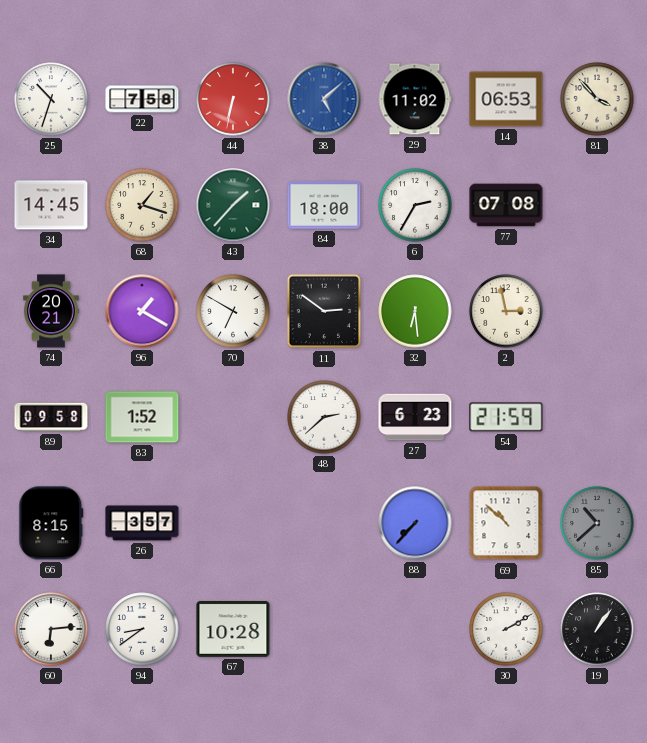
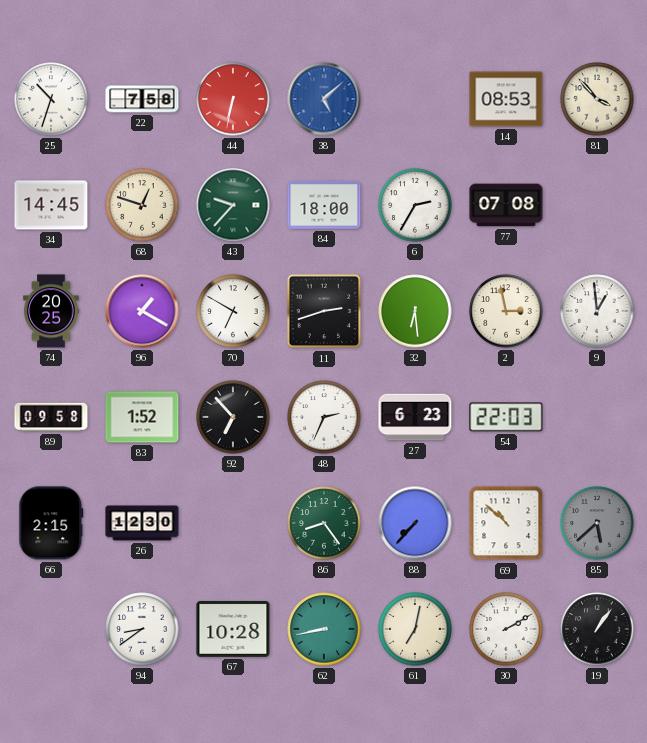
29: 11:02 -> none (415, 99)
14: 06:53 -> 08:53 (506, 99)
68: 1:18 -> 12:48 (142, 205)
43: 1:37 -> 9:37 (233, 205)
74: 20:21 -> 20:25 (51, 311)
11: 2:51 -> 2:42 (324, 311)
9: none -> 12:59 (597, 311)
92: none -> 6:53 (233, 417)
48: 2:38 -> 2:34 (324, 417)
54: 21:59 -> 22:03 (506, 417)
66: 8:15 -> 2:15 (51, 523)
26: 3:57 -> 12:30 (142, 523)
86: none -> 8:24 (324, 523)
85: 10:38 -> 5:38 (597, 523)
60: 6:14 -> none (51, 629)
62: none -> 8:43 (324, 629)
61: none -> 7:02 (415, 629)
